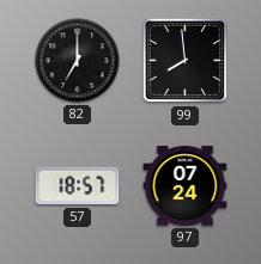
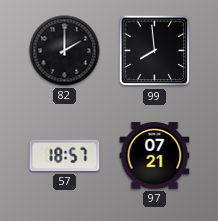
82: 7:00 -> 2:00 (65, 51)
97: 07:24 -> 07:21 (155, 156)
